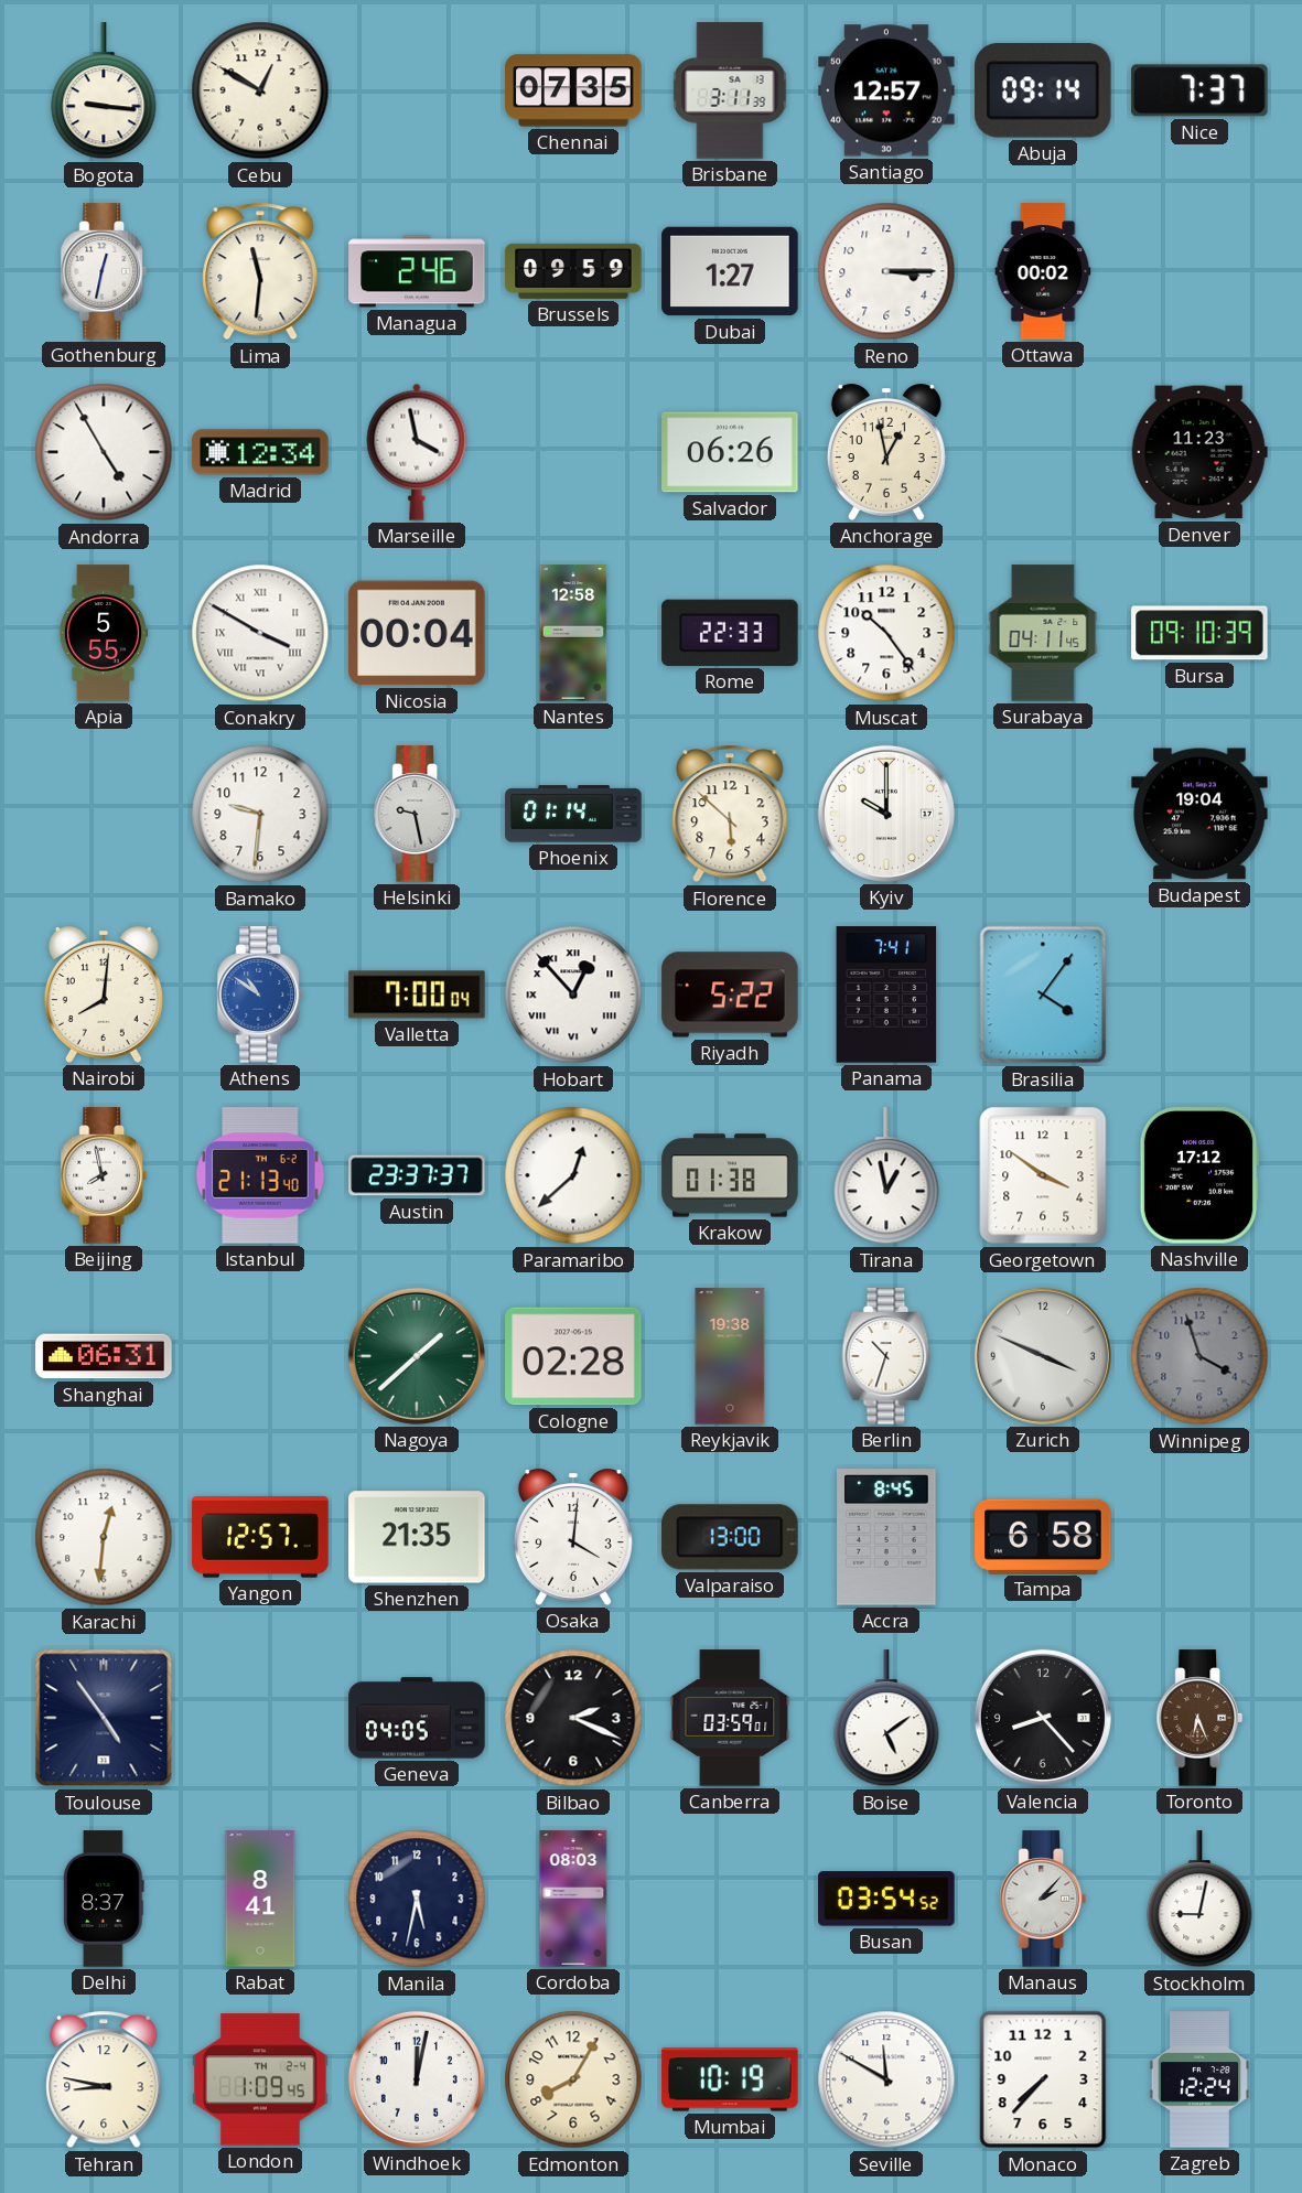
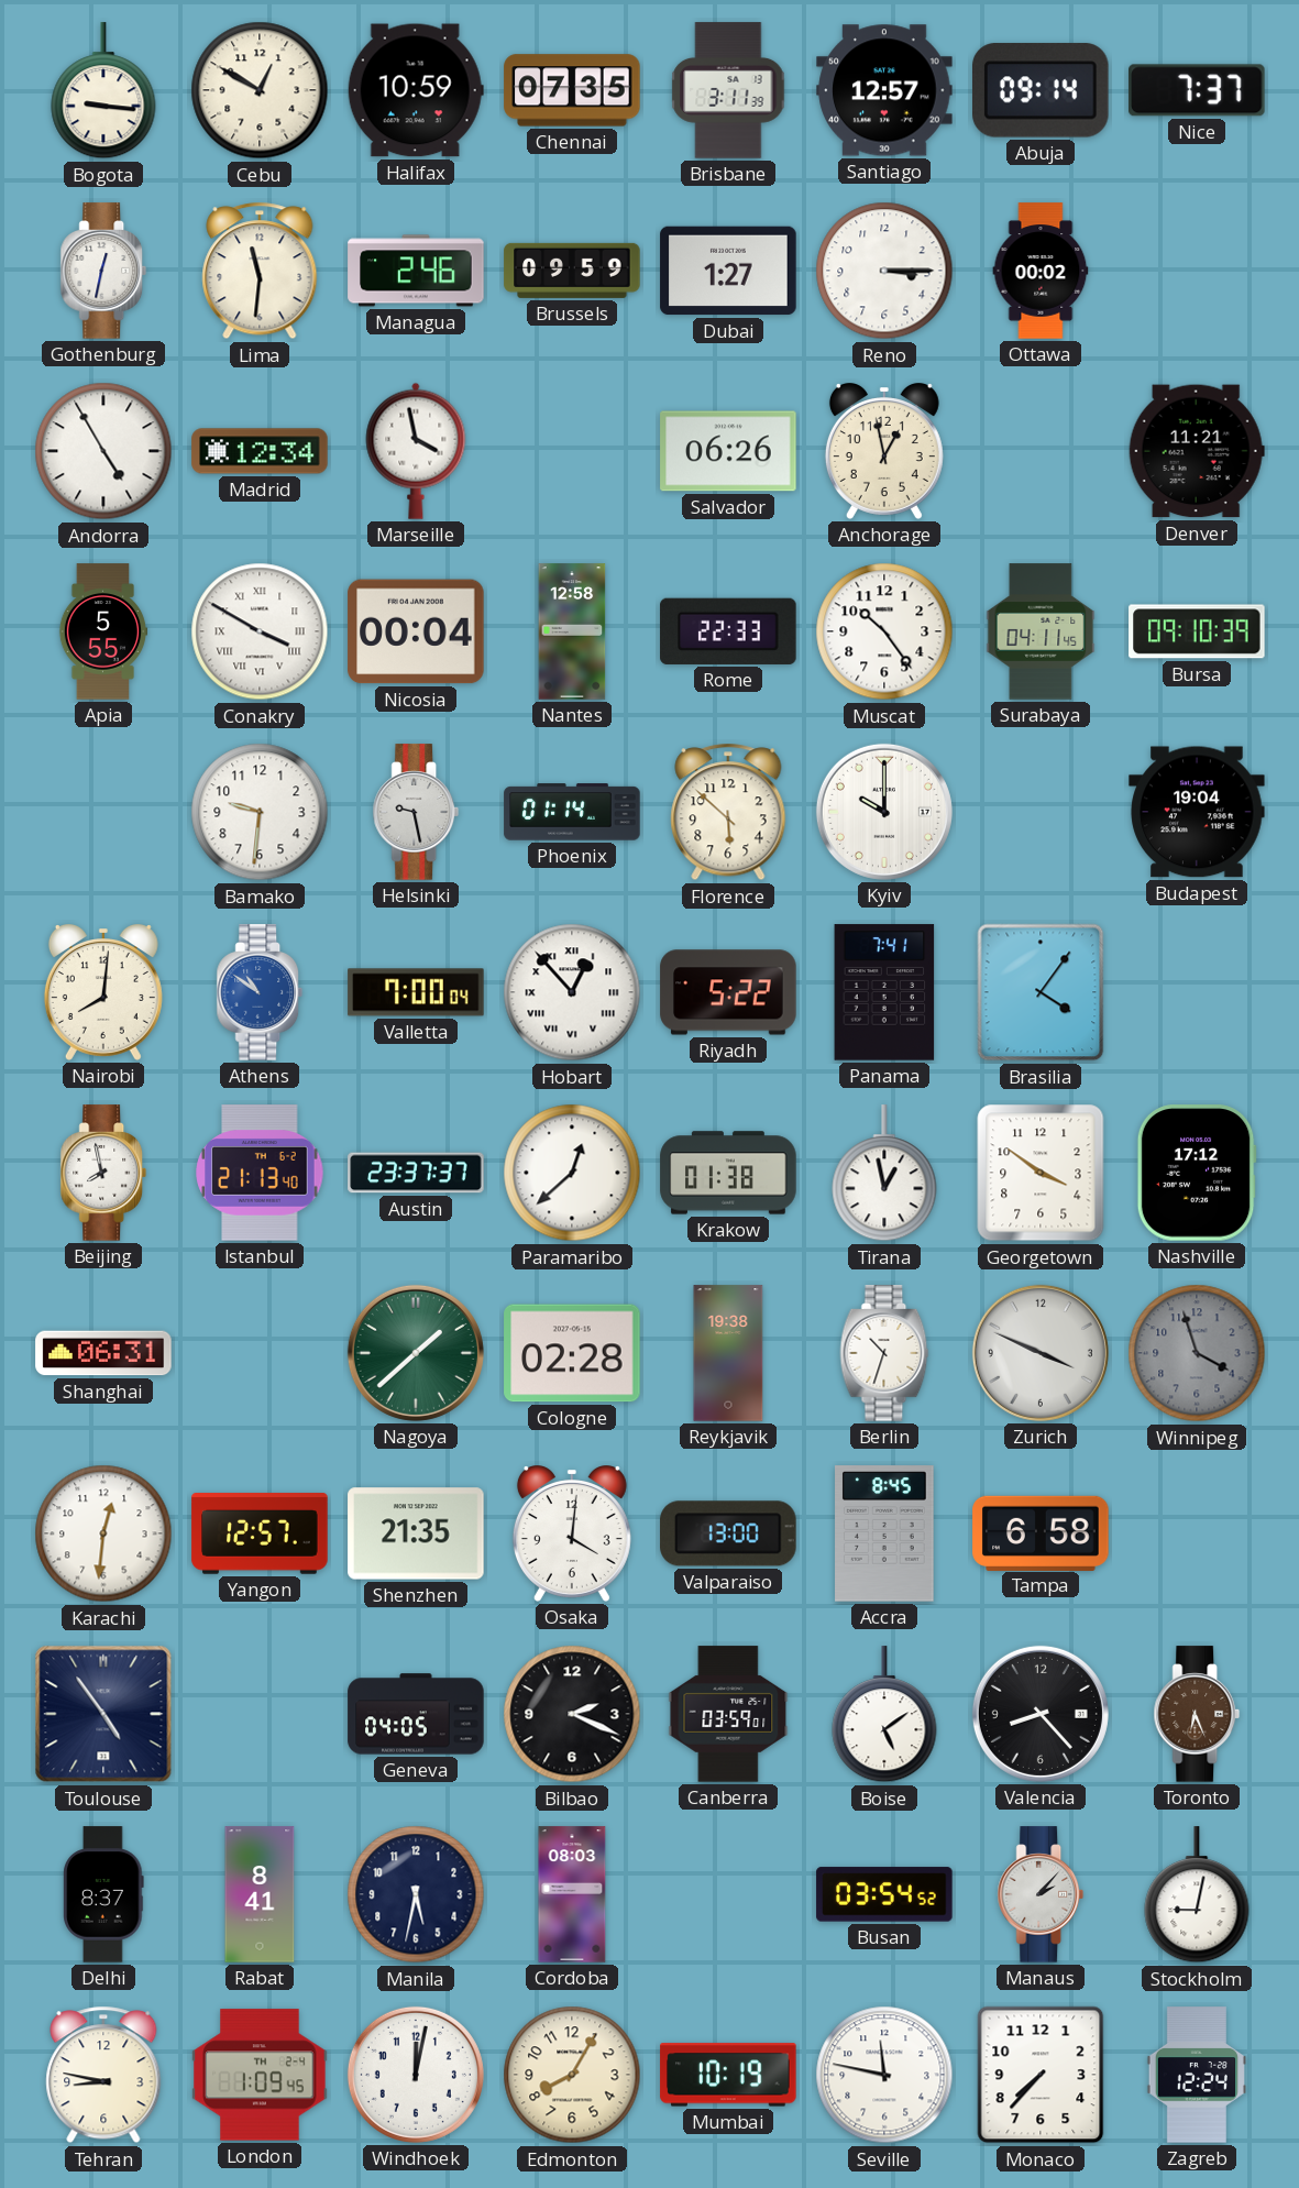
Halifax: none -> 10:59 (416, 90)
Denver: 11:23 -> 11:21 (1197, 451)
Seville: 11:50 -> 11:47 (884, 2075)
